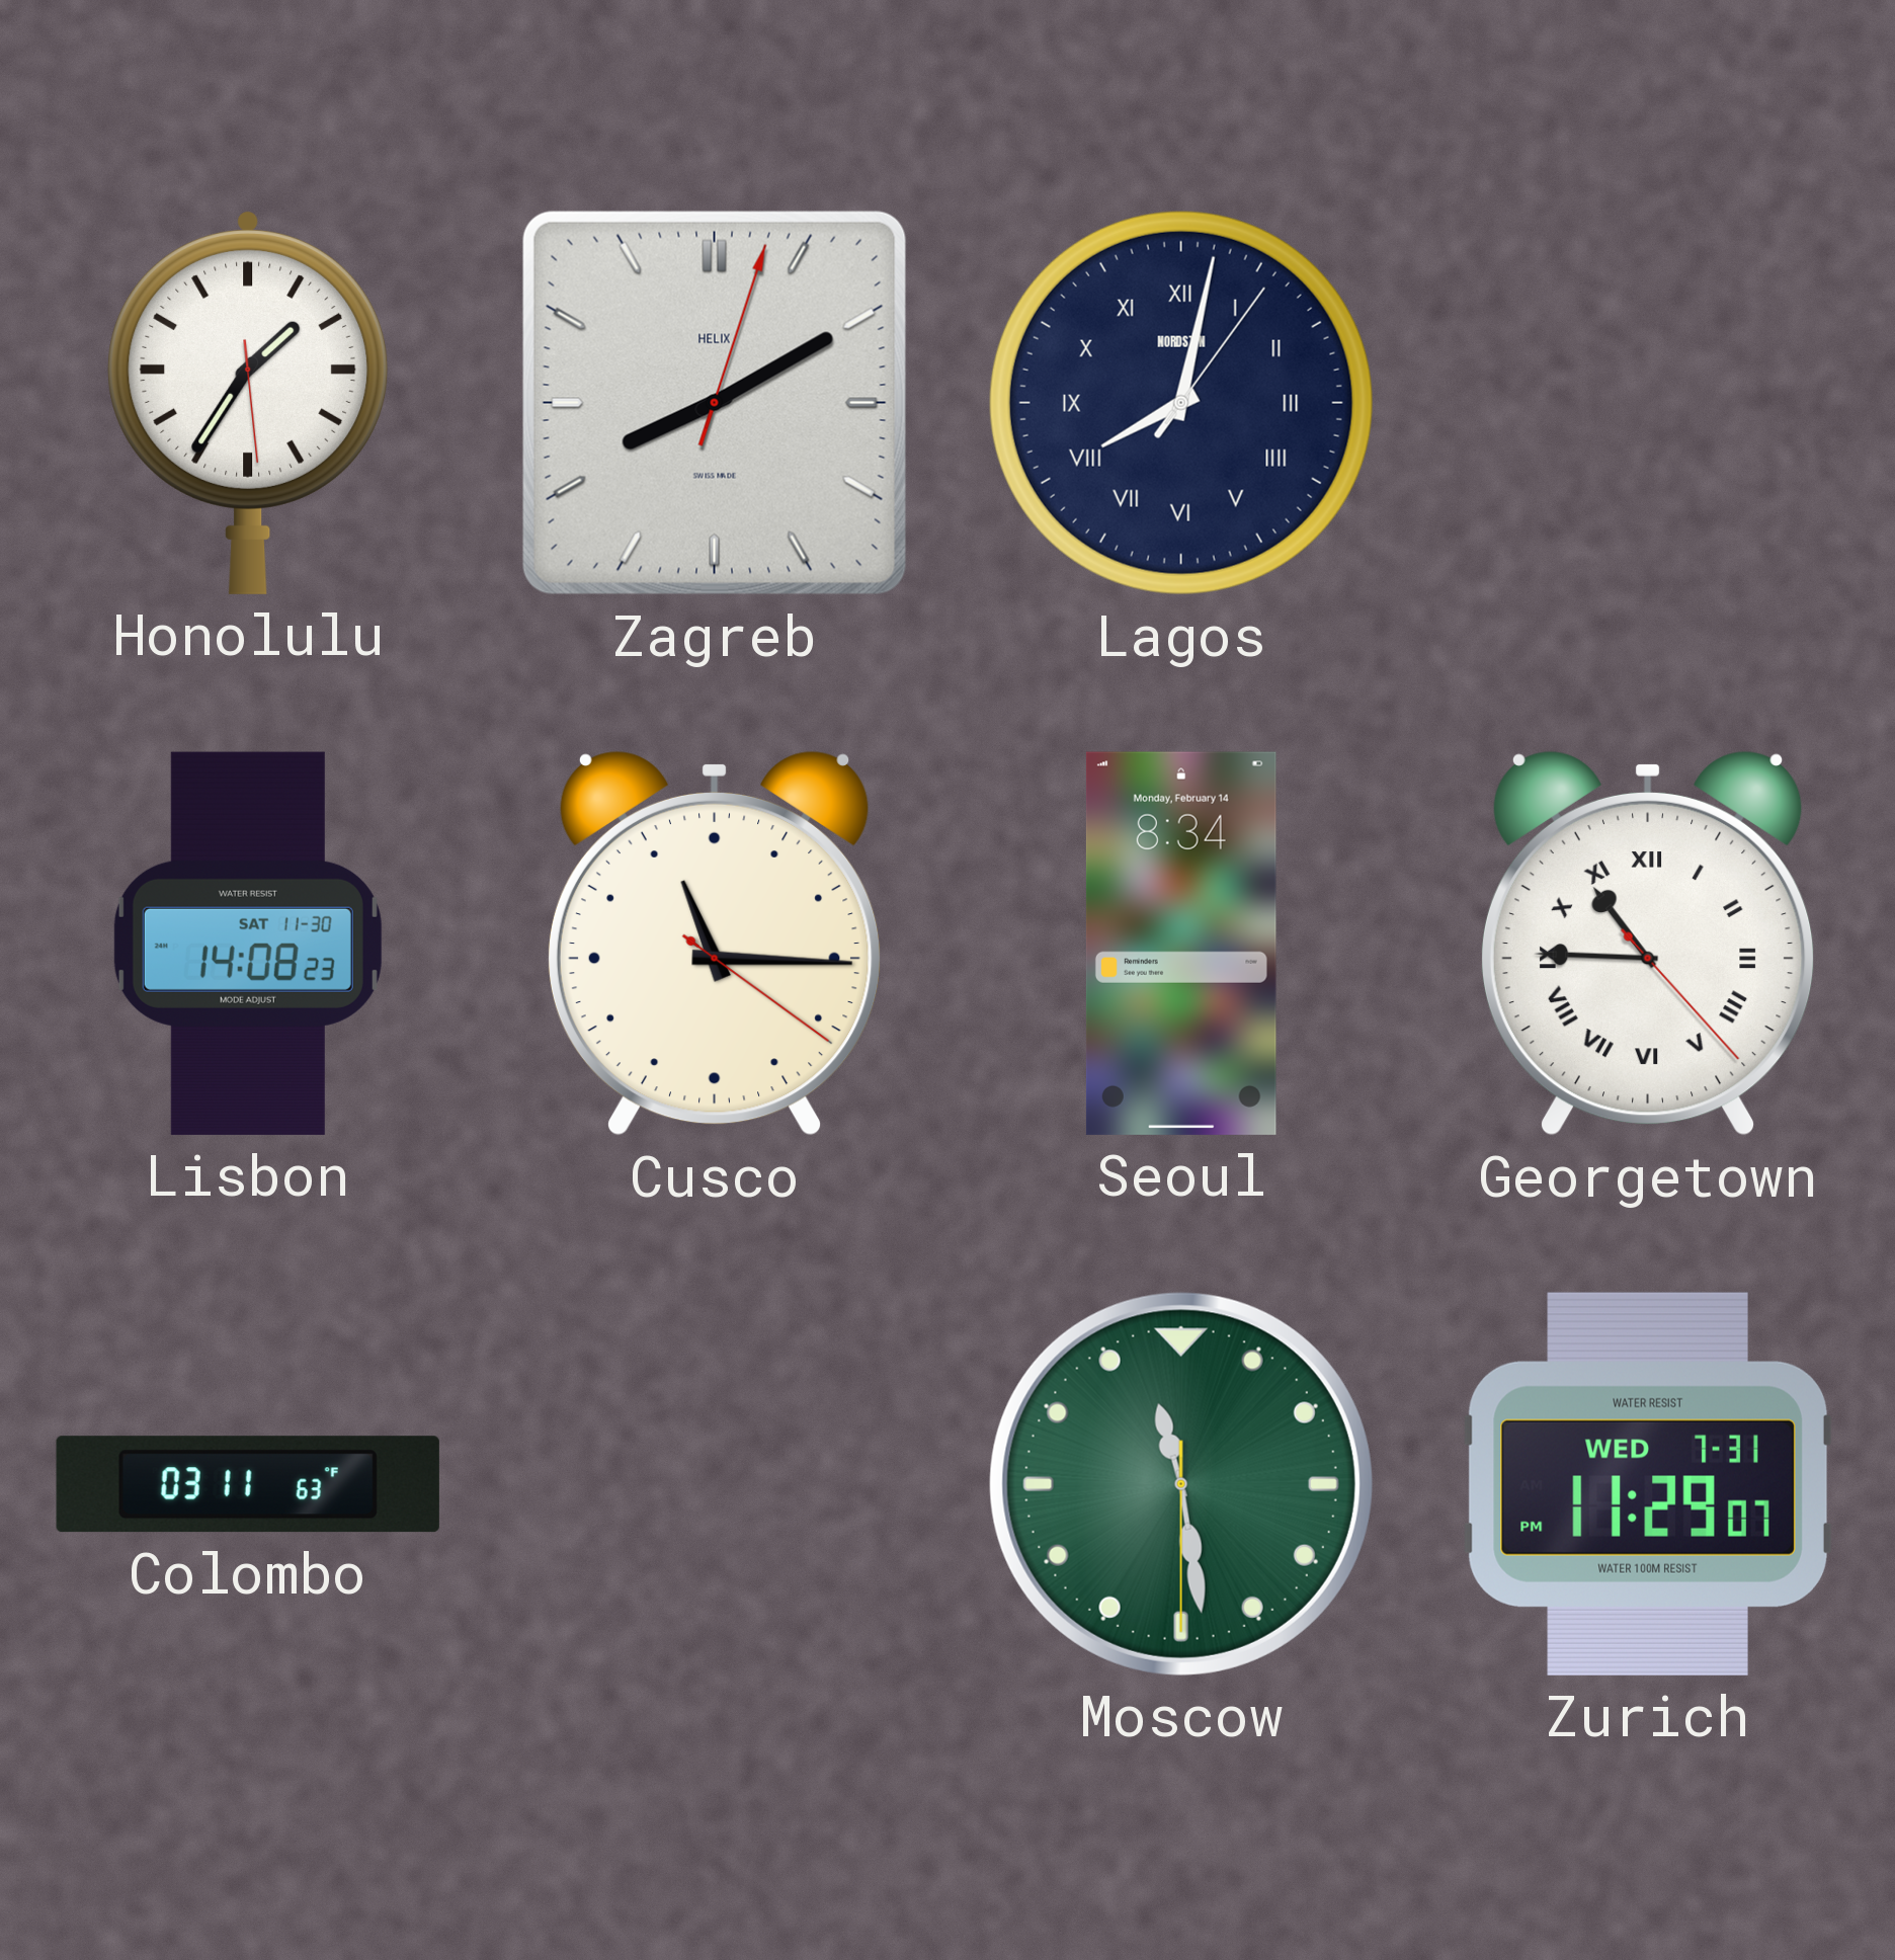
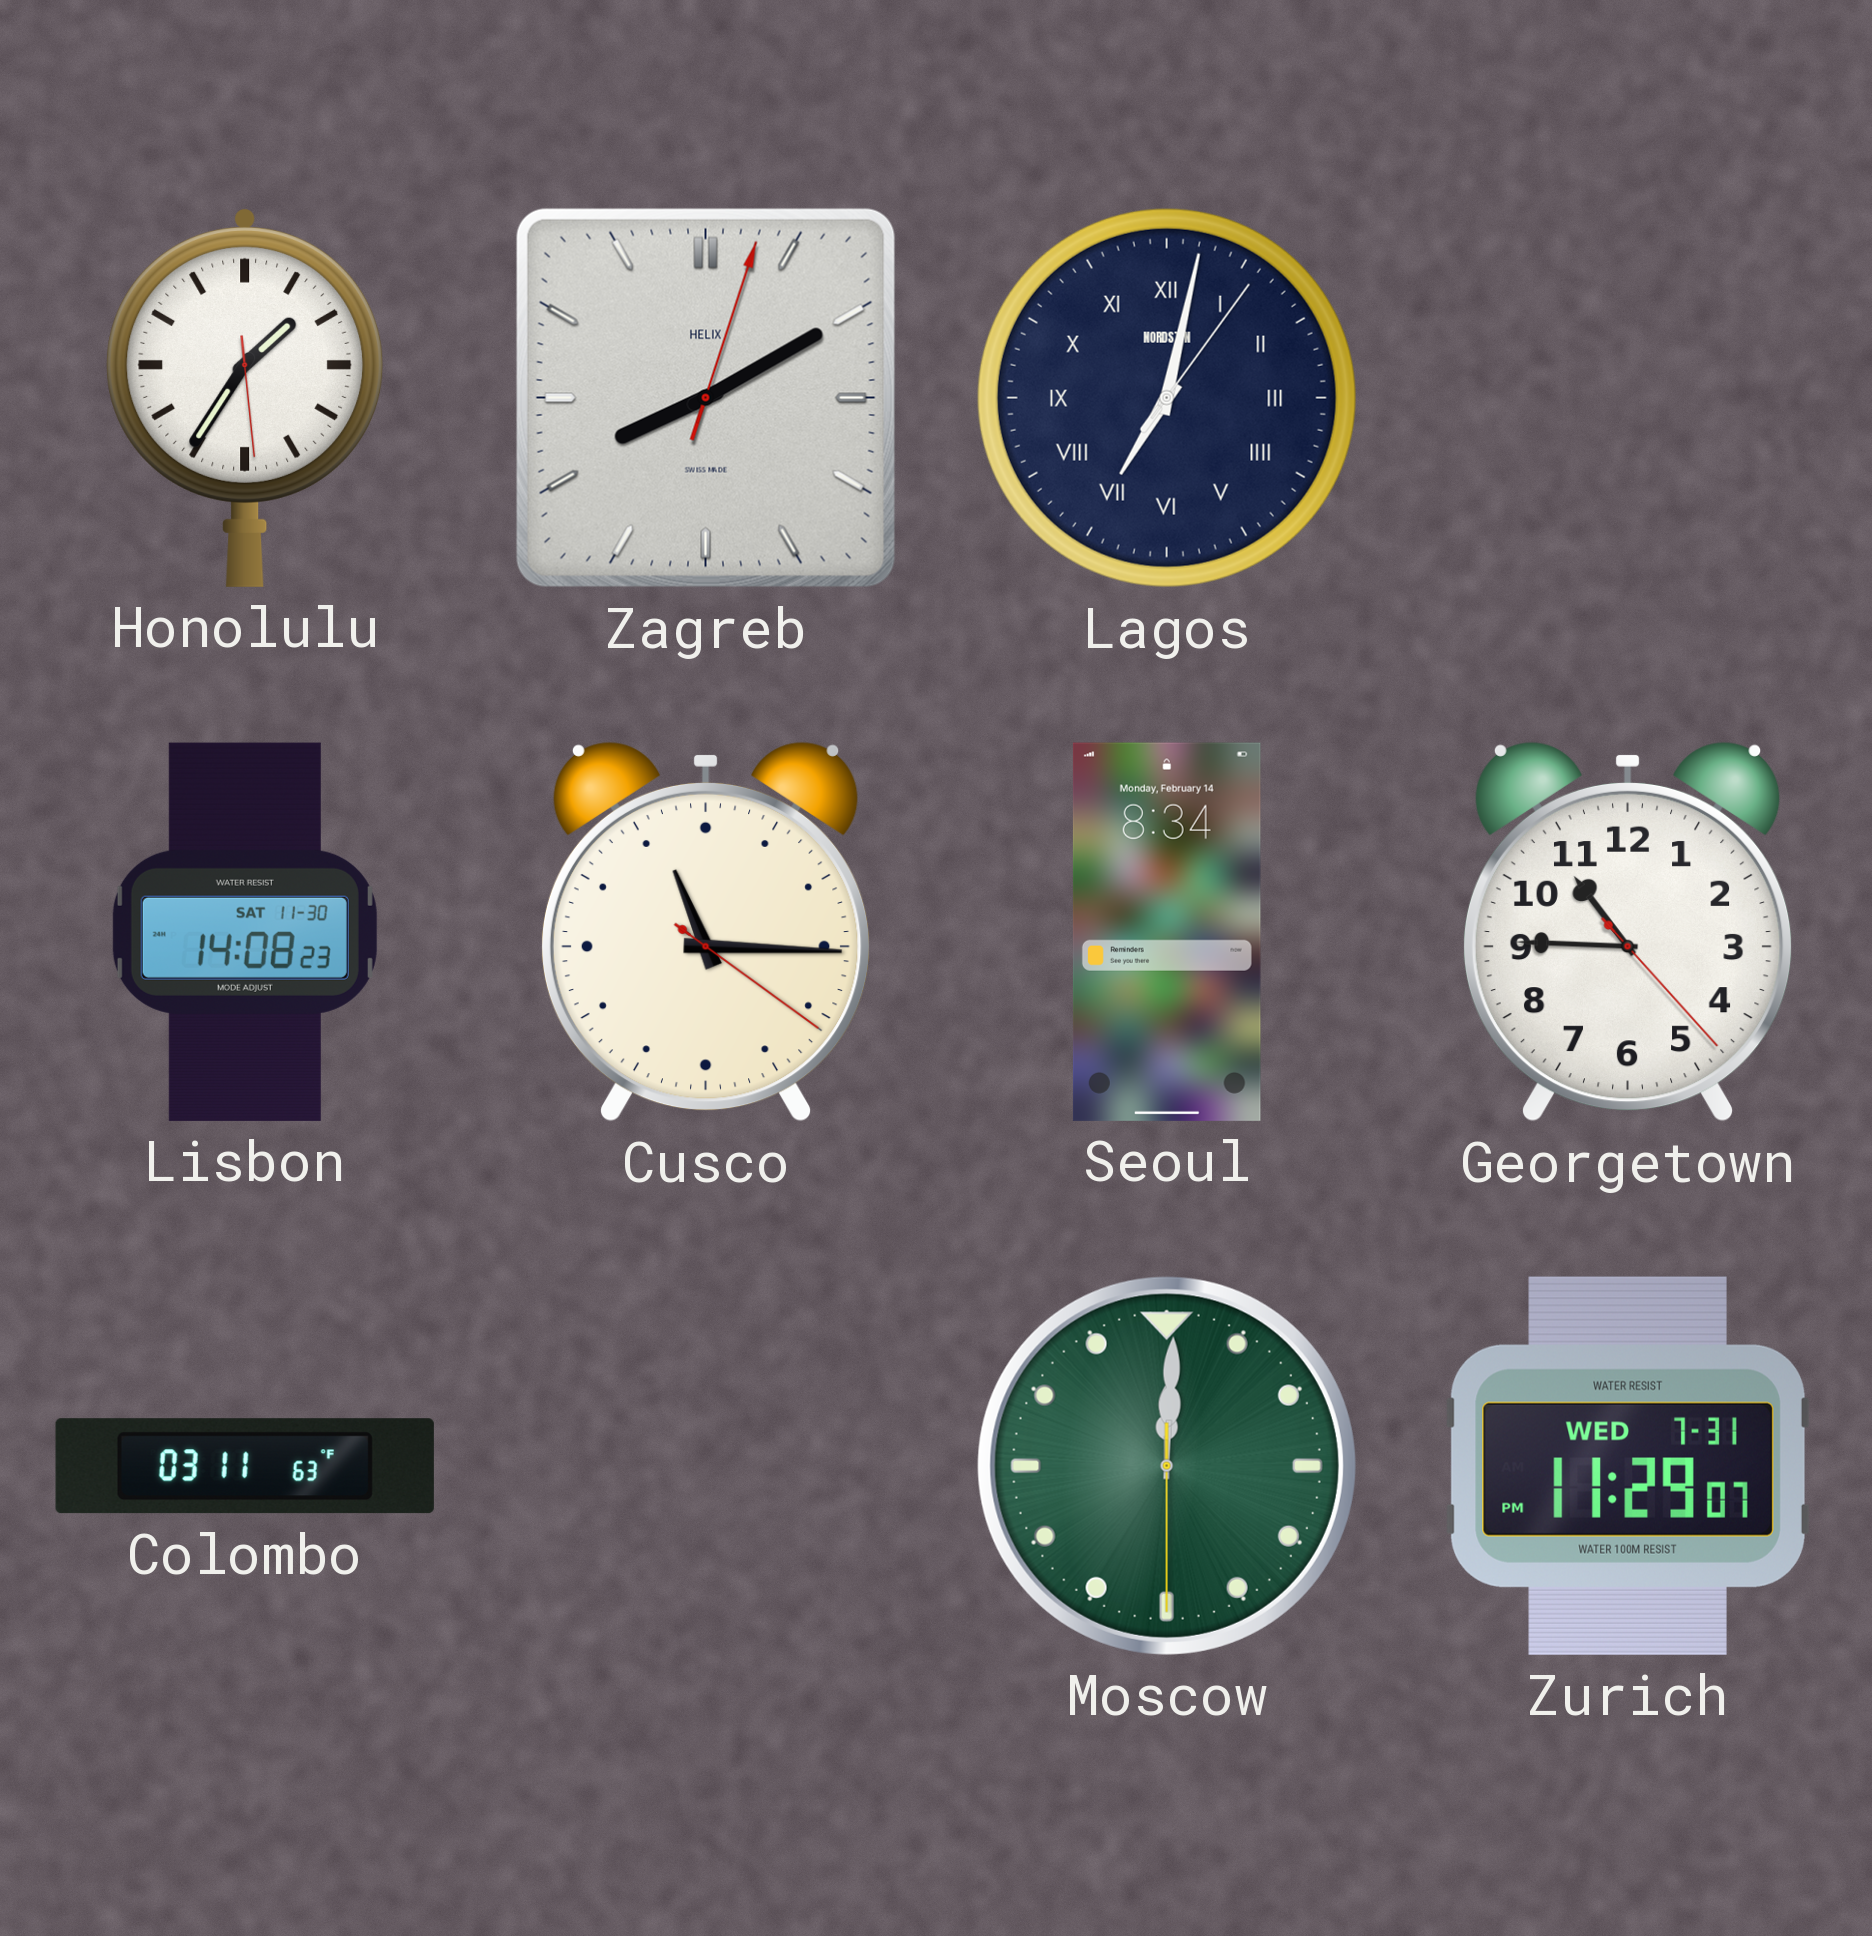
Lagos: 8:02 -> 7:02 (1167, 398)
Georgetown numerals: Roman -> Arabic (1628, 932)
Moscow: 11:28 -> 12:00 (1167, 1466)
